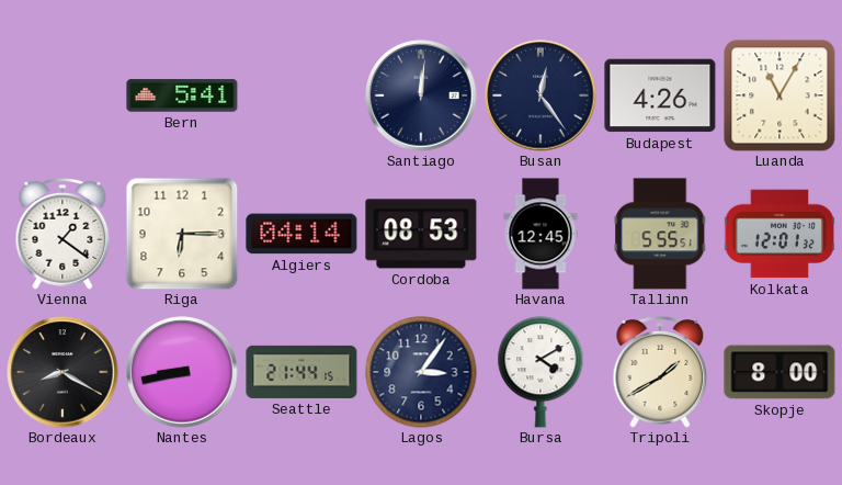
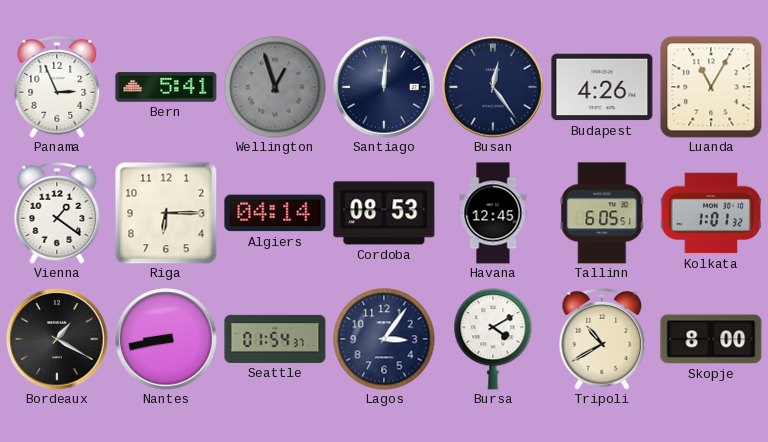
Panama: none -> 2:56 (57, 88)
Wellington: none -> 12:57 (275, 87)
Tallinn: 5:55 -> 6:05 (602, 213)
Kolkata: 12:01 -> 1:01 (710, 213)
Bordeaux: 8:20 -> 1:20 (57, 339)
Seattle: 21:44 -> 01:54 (275, 339)
Tripoli: 1:40 -> 10:40 (602, 340)
